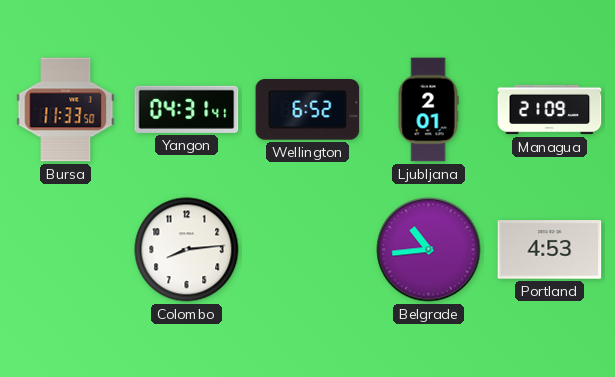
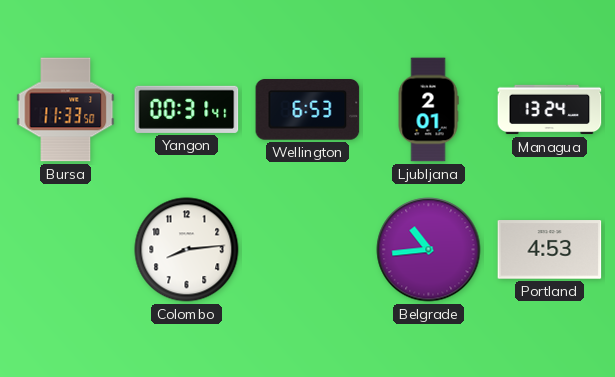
Yangon: 04:31 -> 00:31 (187, 109)
Wellington: 6:52 -> 6:53 (308, 110)
Managua: 21:09 -> 13:24 (550, 110)
